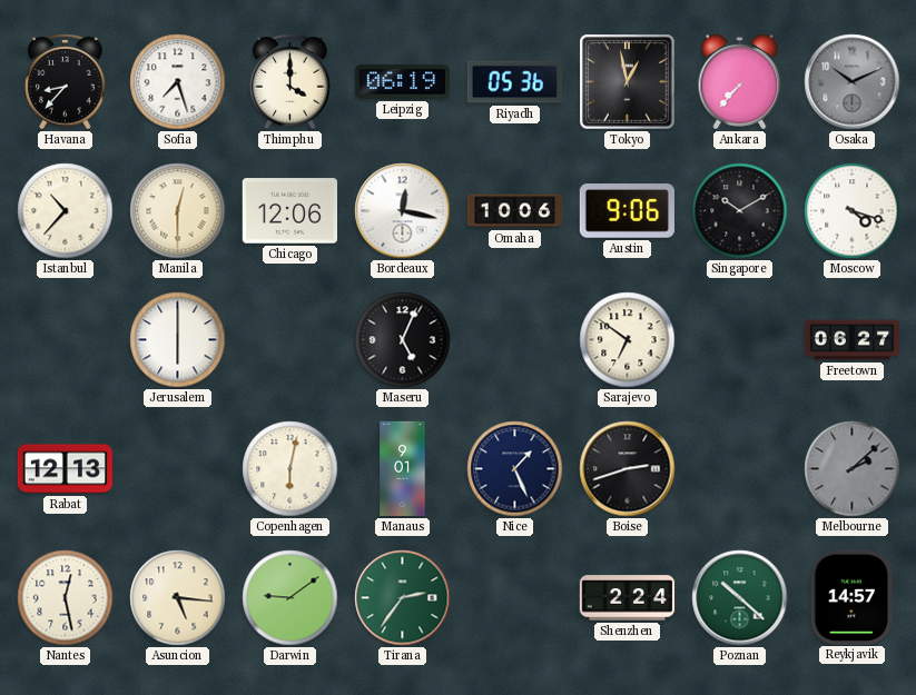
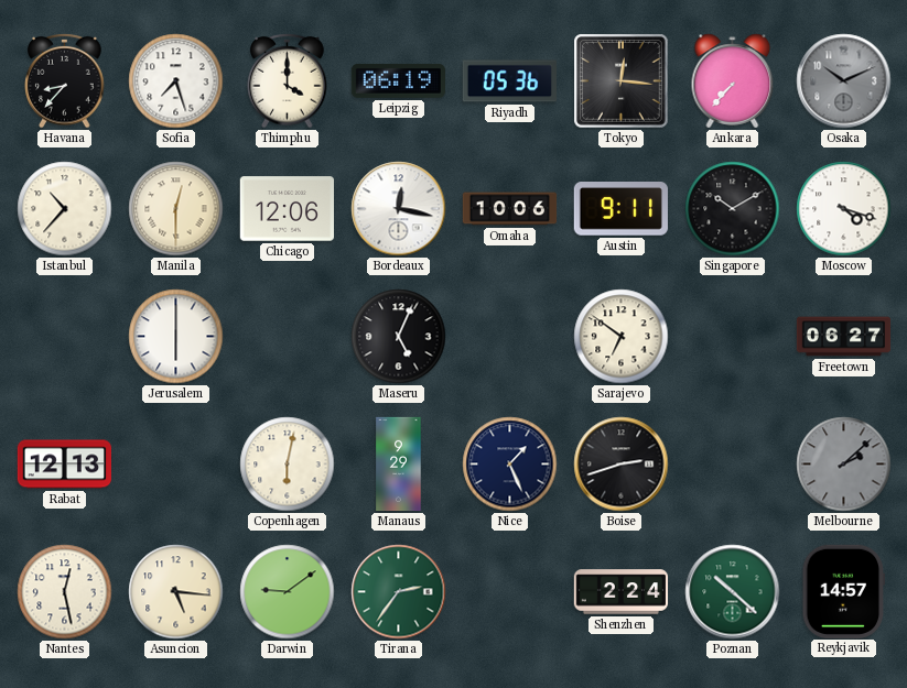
Tokyo: 12:58 -> 12:16 (622, 81)
Austin: 9:06 -> 9:11 (620, 209)
Manaus: 9:01 -> 9:29 (399, 465)
